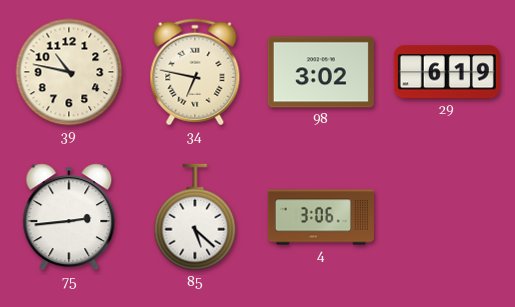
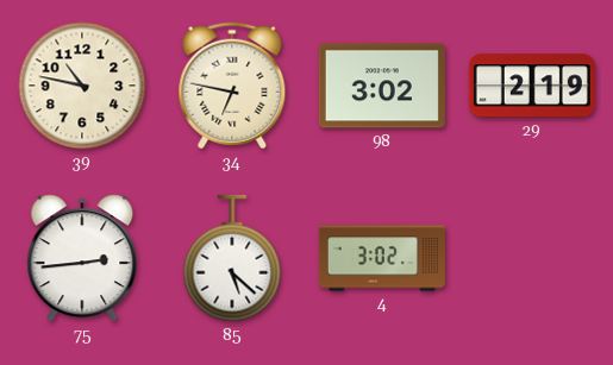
29: 6:19 -> 2:19 (532, 86)
4: 3:06 -> 3:02 (382, 258)
